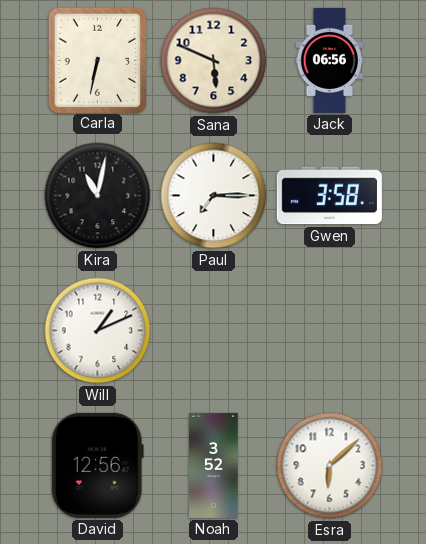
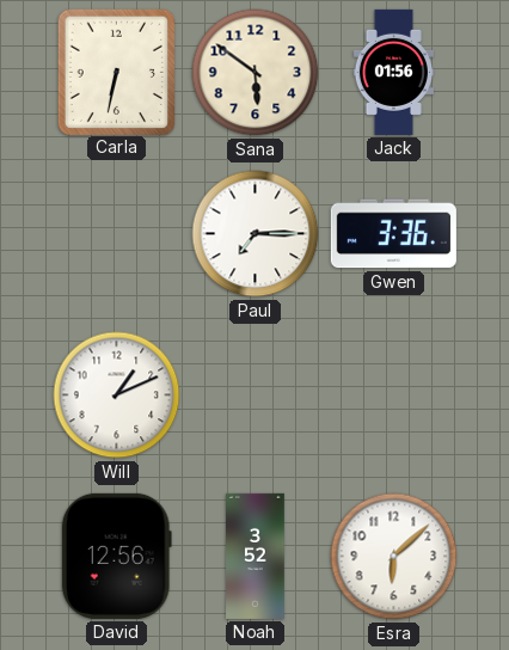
Sana: 5:49 -> 5:51 (256, 73)
Jack: 06:56 -> 01:56 (393, 72)
Kira: 11:02 -> none (98, 196)
Gwen: 3:58 -> 3:36 (393, 234)
